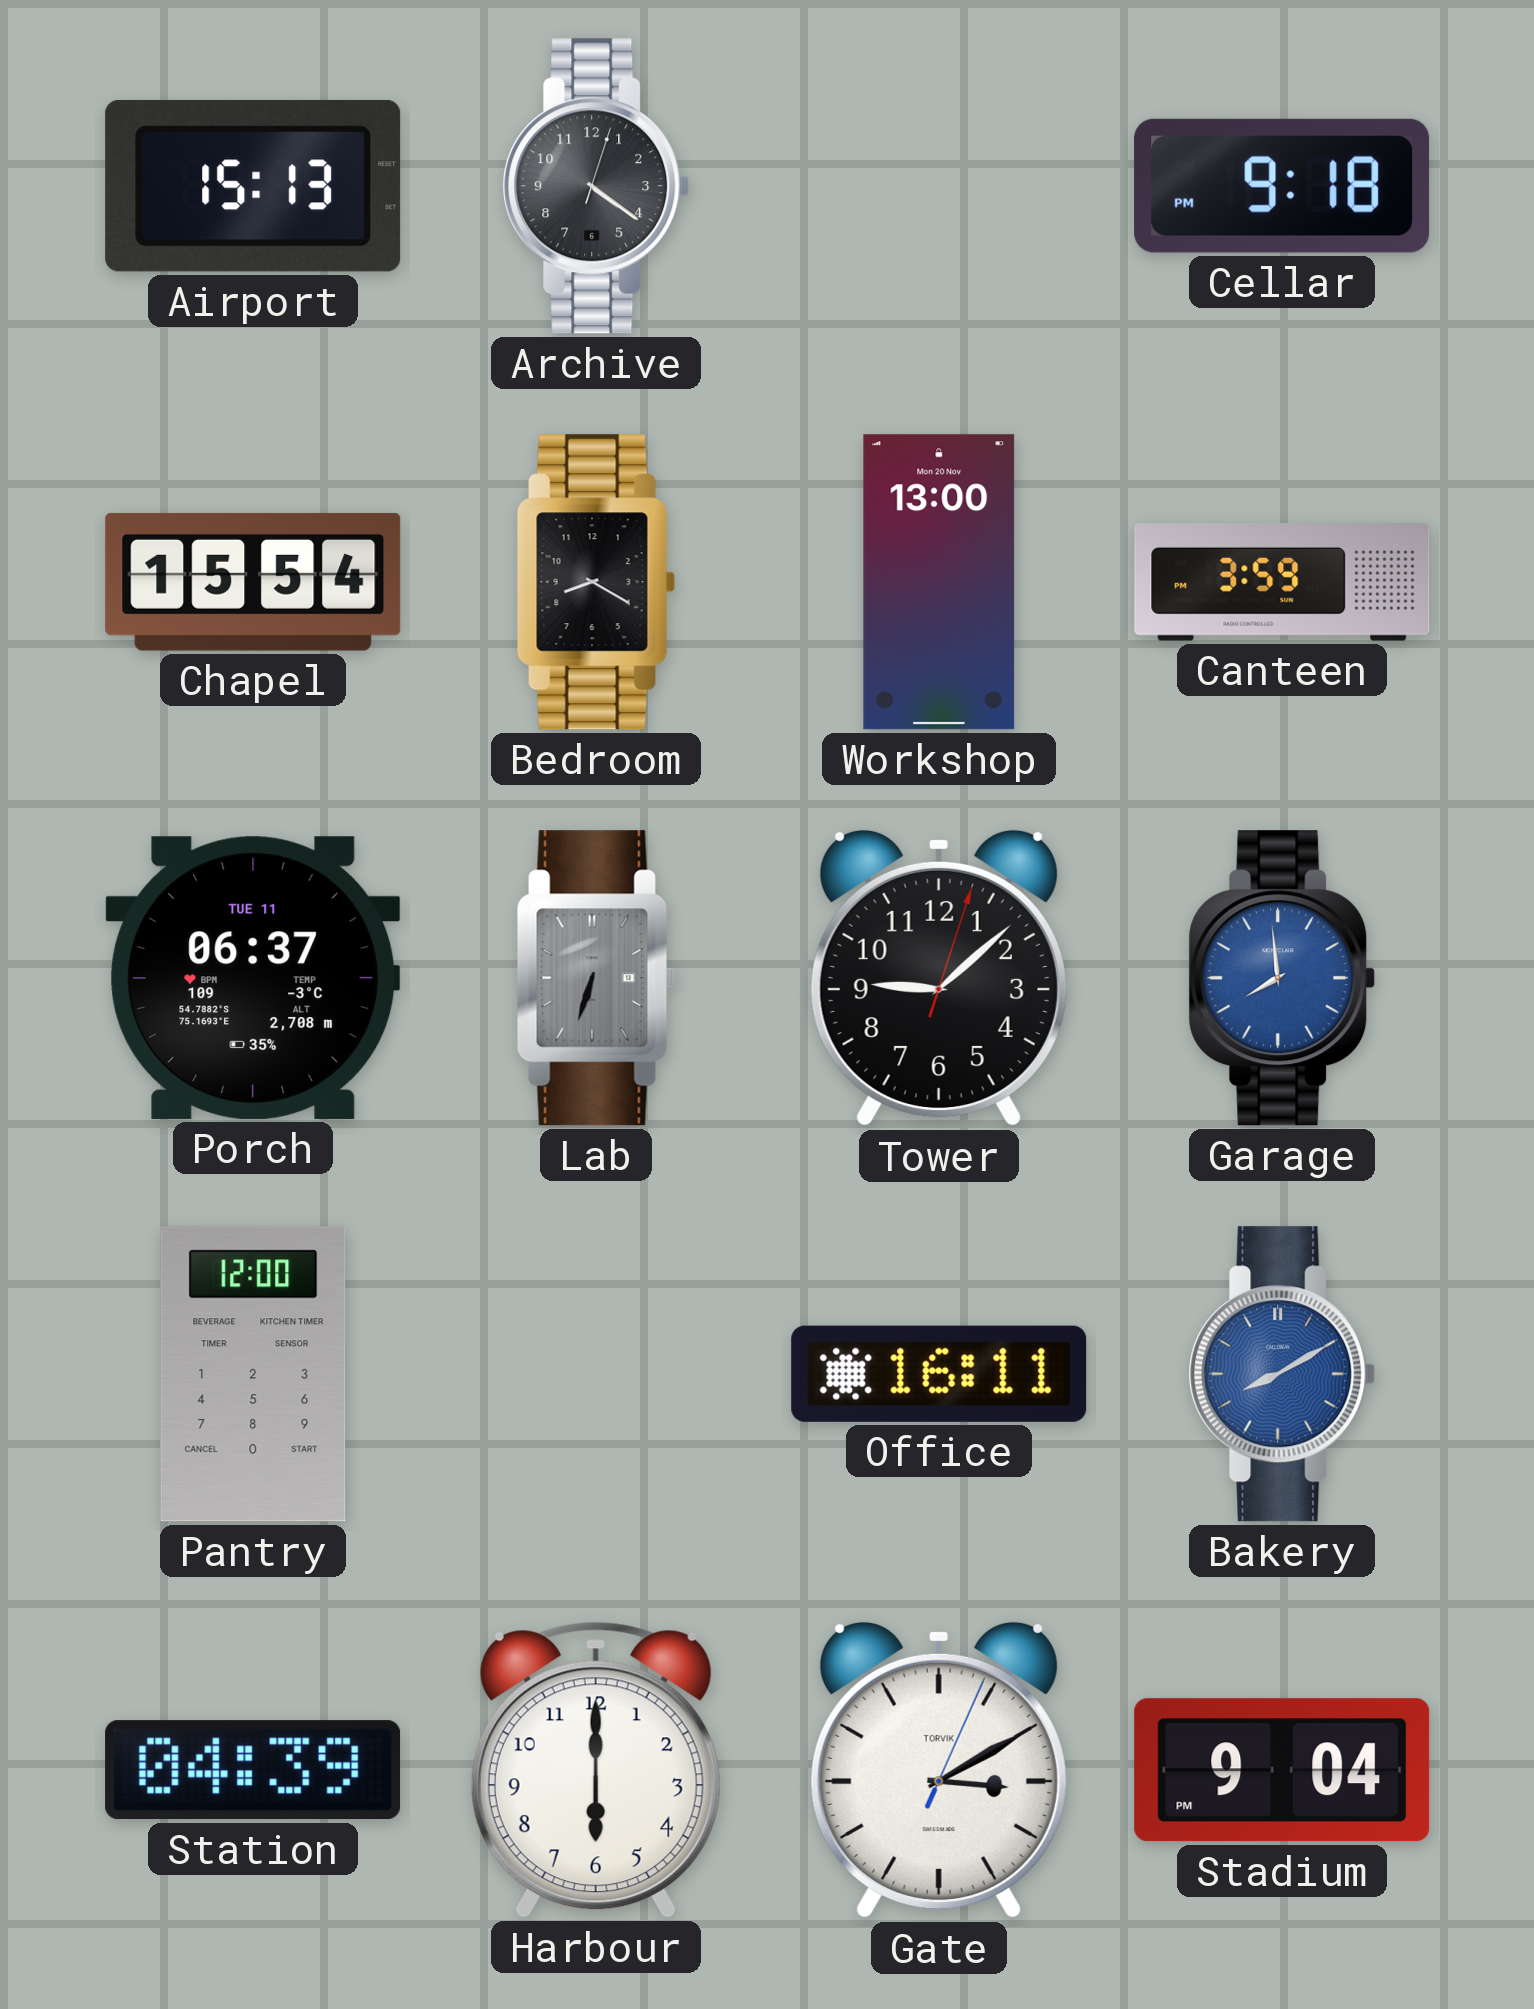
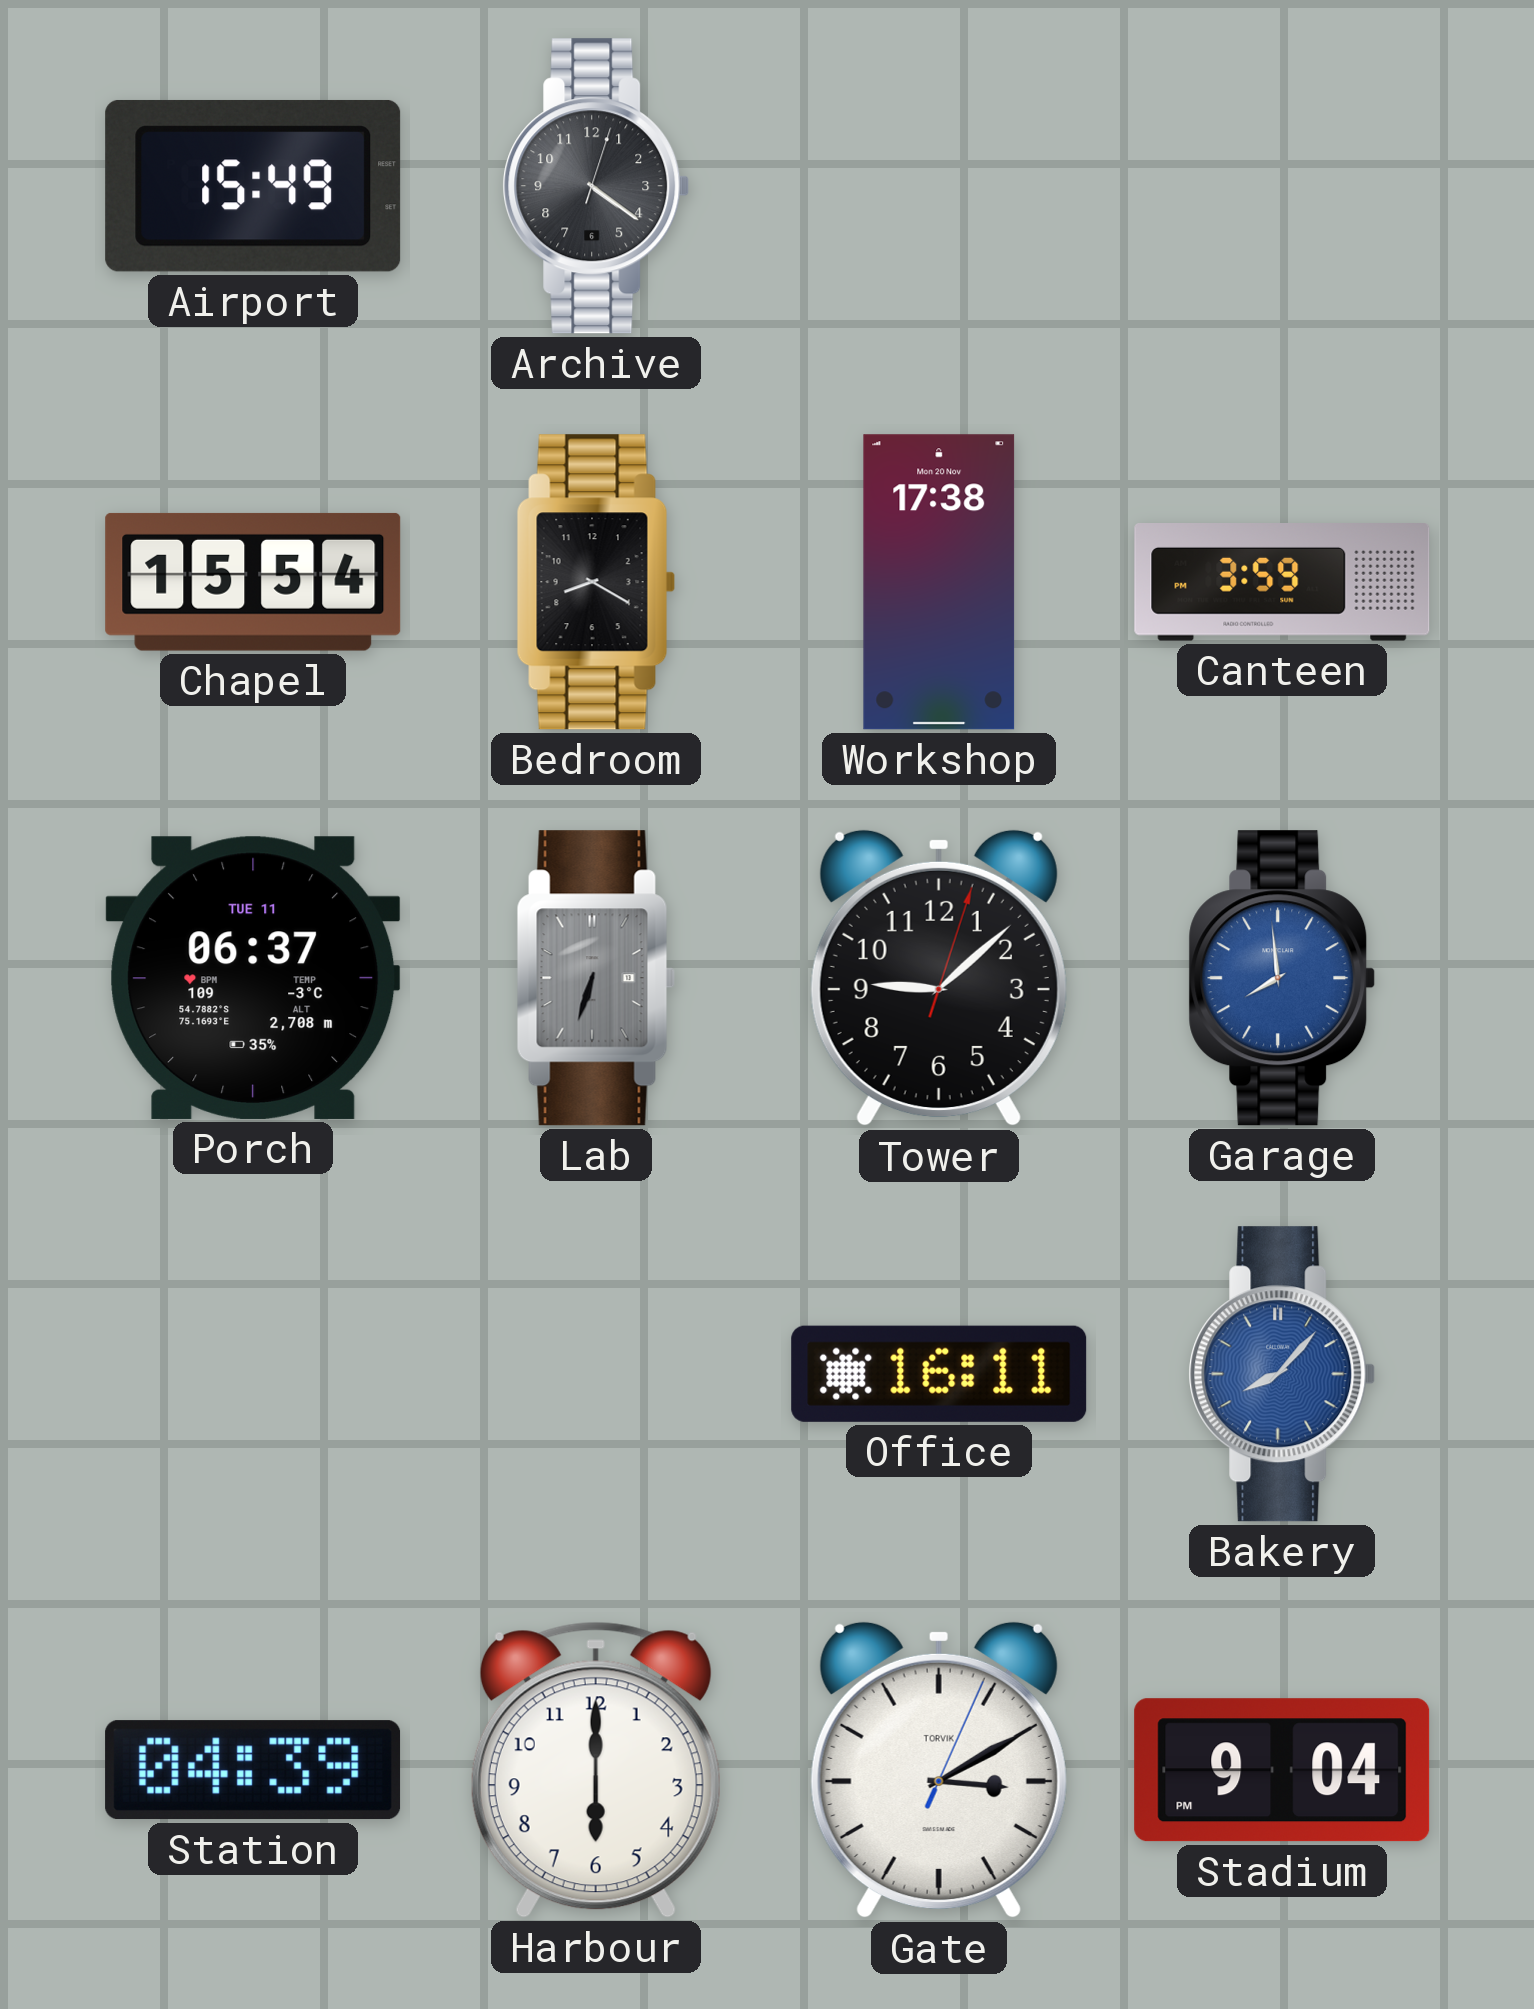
Airport: 15:13 -> 15:49 (253, 186)
Cellar: 9:18 -> none (1282, 186)
Workshop: 13:00 -> 17:38 (939, 582)
Pantry: 12:00 -> none (253, 1374)
Bakery: 8:10 -> 8:07 (1282, 1374)
